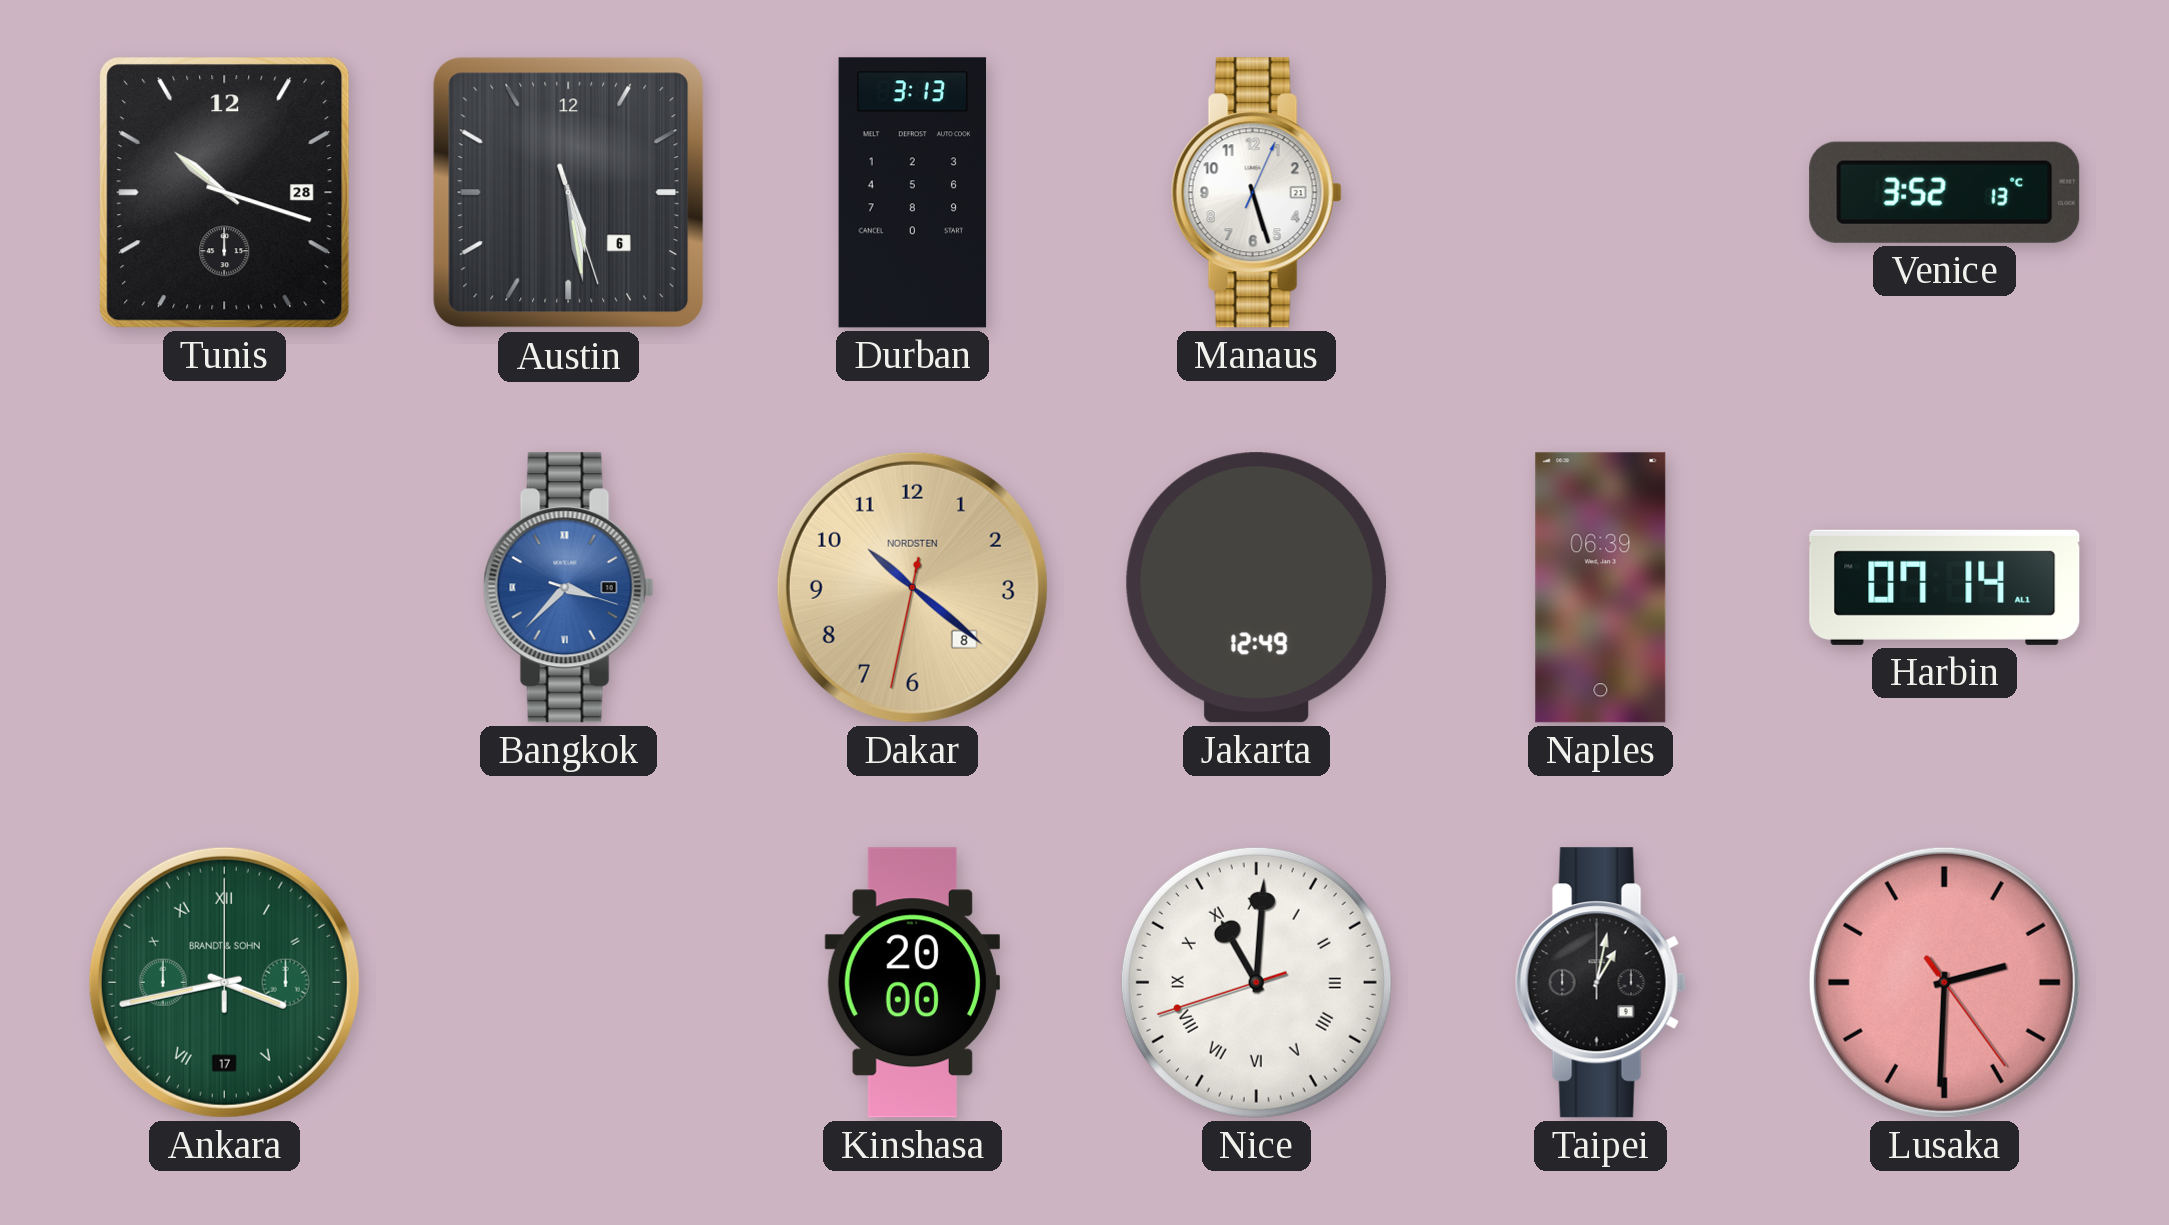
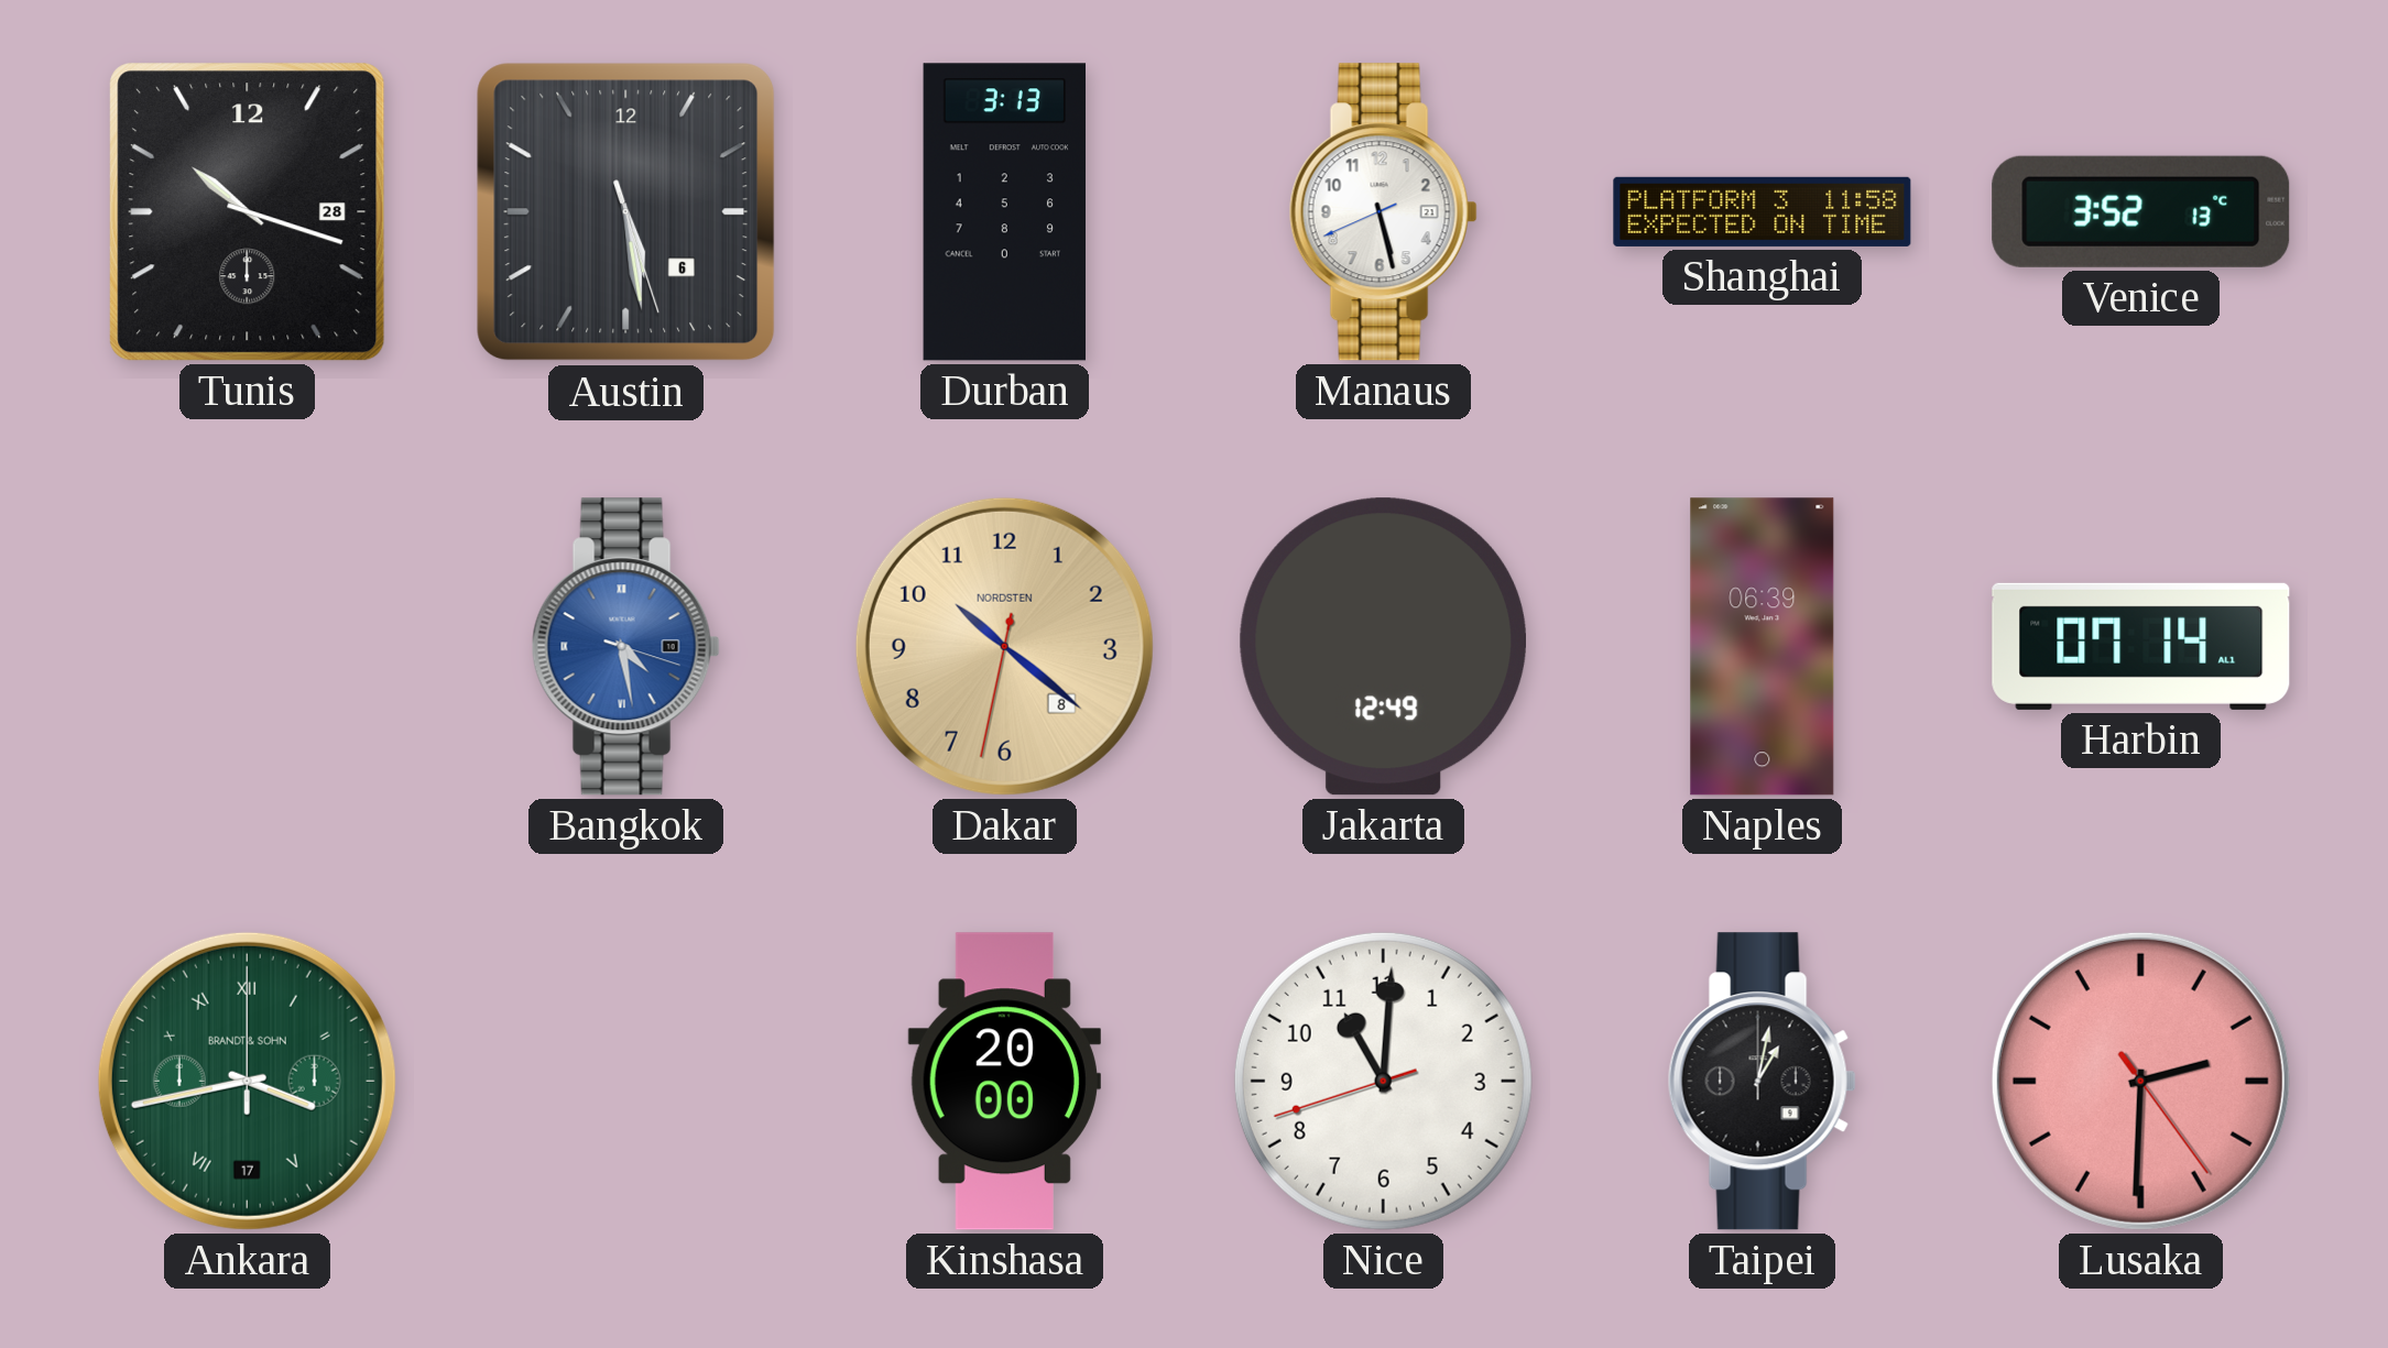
Manaus: 5:27:04 -> 5:27:41 (1383, 212)
Shanghai: none -> 11:58 (1763, 211)
Bangkok: 3:37 -> 4:28 (625, 647)
Nice numerals: Roman -> Arabic (1383, 1081)
